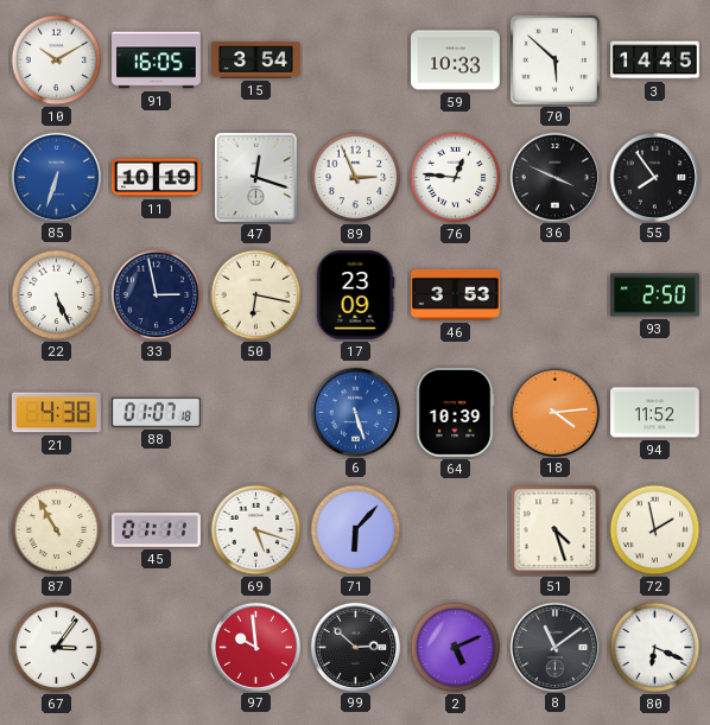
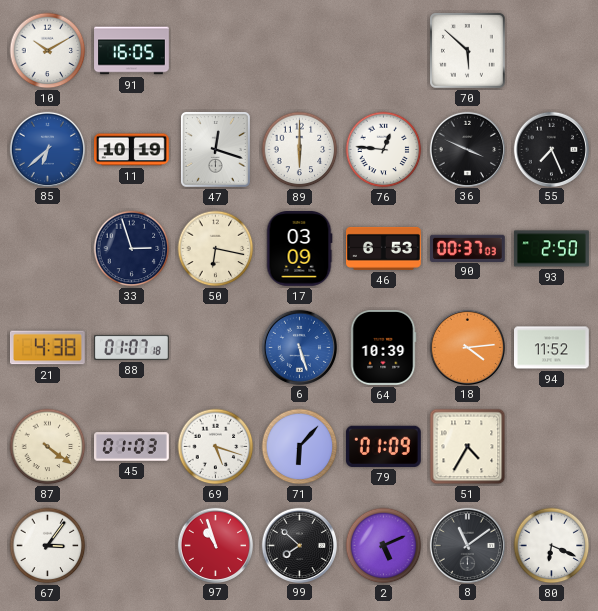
15: 3:54 -> none (256, 61)
59: 10:33 -> none (456, 61)
3: 14:45 -> none (655, 61)
85: 6:33 -> 6:38 (47, 149)
89: 2:56 -> 6:00 (300, 150)
55: 7:54 -> 7:26 (551, 149)
22: 5:26 -> none (57, 295)
33: 2:58 -> 2:57 (132, 249)
17: 23:09 -> 03:09 (299, 249)
46: 3:53 -> 6:53 (384, 248)
90: none -> 00:37 (468, 248)
87: 10:55 -> 4:21 (48, 447)
45: 01:11 -> 01:03 (132, 447)
79: none -> 01:09 (383, 446)
51: 4:27 -> 4:35 (468, 447)
72: 1:58 -> none (655, 530)
97: 9:59 -> 10:57 (215, 545)
99: 2:52 -> 7:52 (299, 545)
